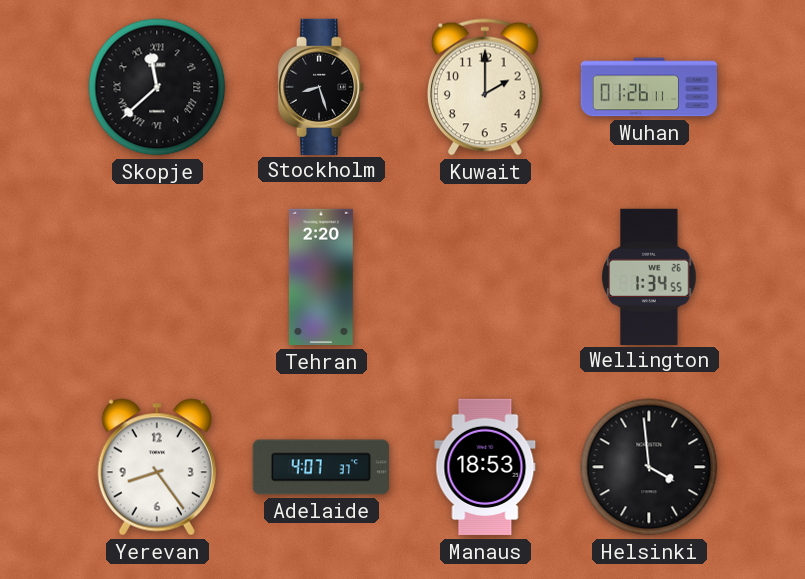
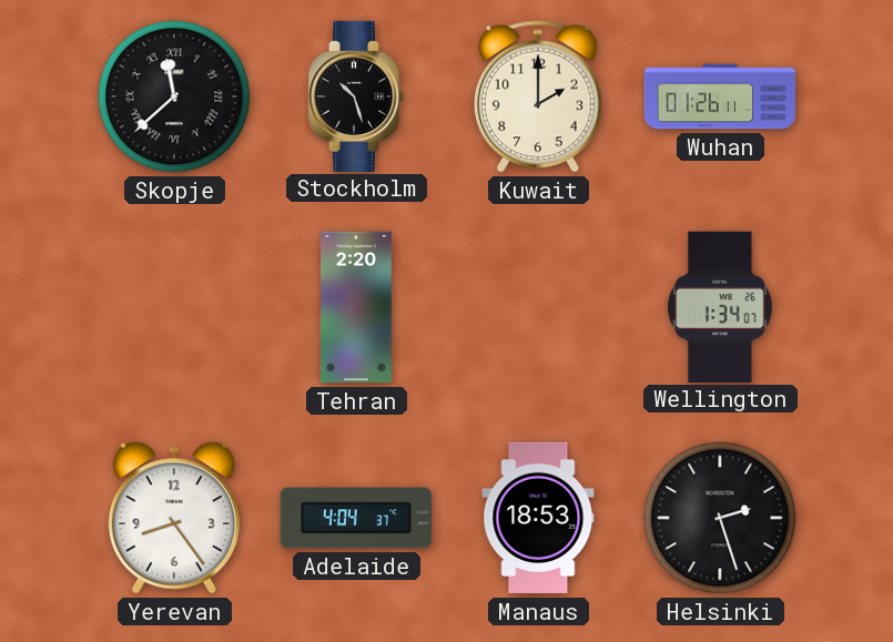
Stockholm: 8:27 -> 10:27 (356, 95)
Wellington: 1:34:55 -> 1:34:07 (720, 306)
Adelaide: 4:07 -> 4:04 (356, 518)
Helsinki: 3:59 -> 2:27 (720, 518)
